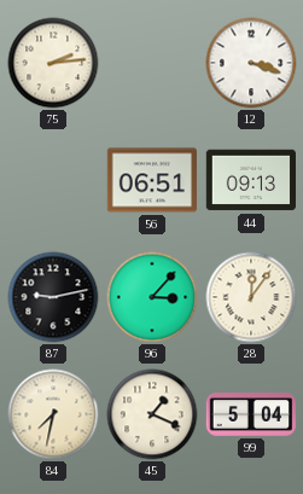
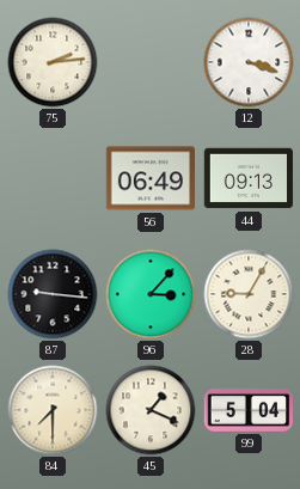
56: 06:51 -> 06:49 (149, 178)
87: 9:13 -> 9:16 (53, 294)
28: 12:06 -> 9:05 (249, 294)
84: 7:32 -> 7:30 (53, 410)
